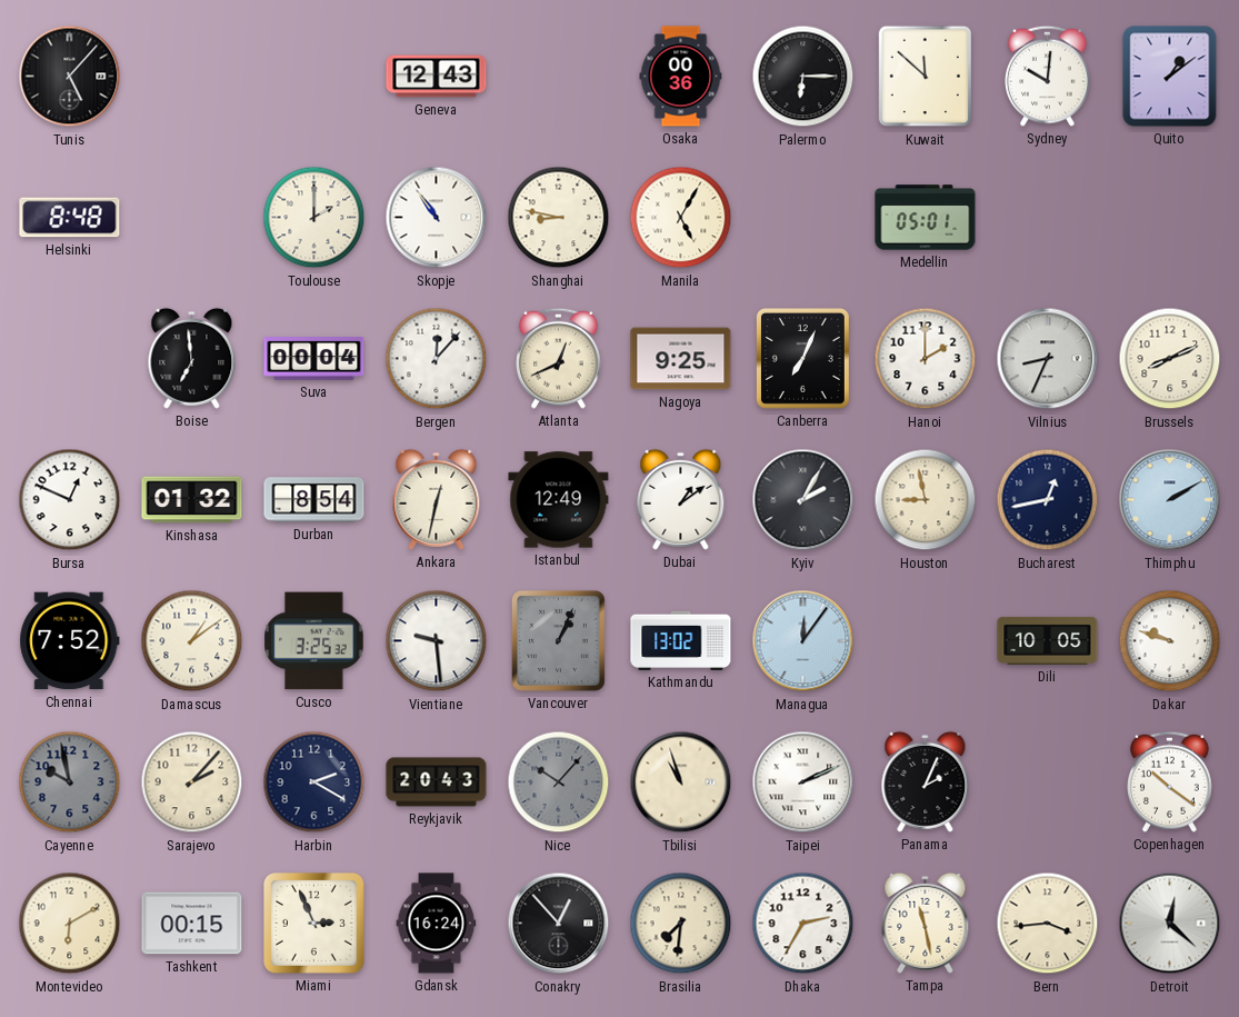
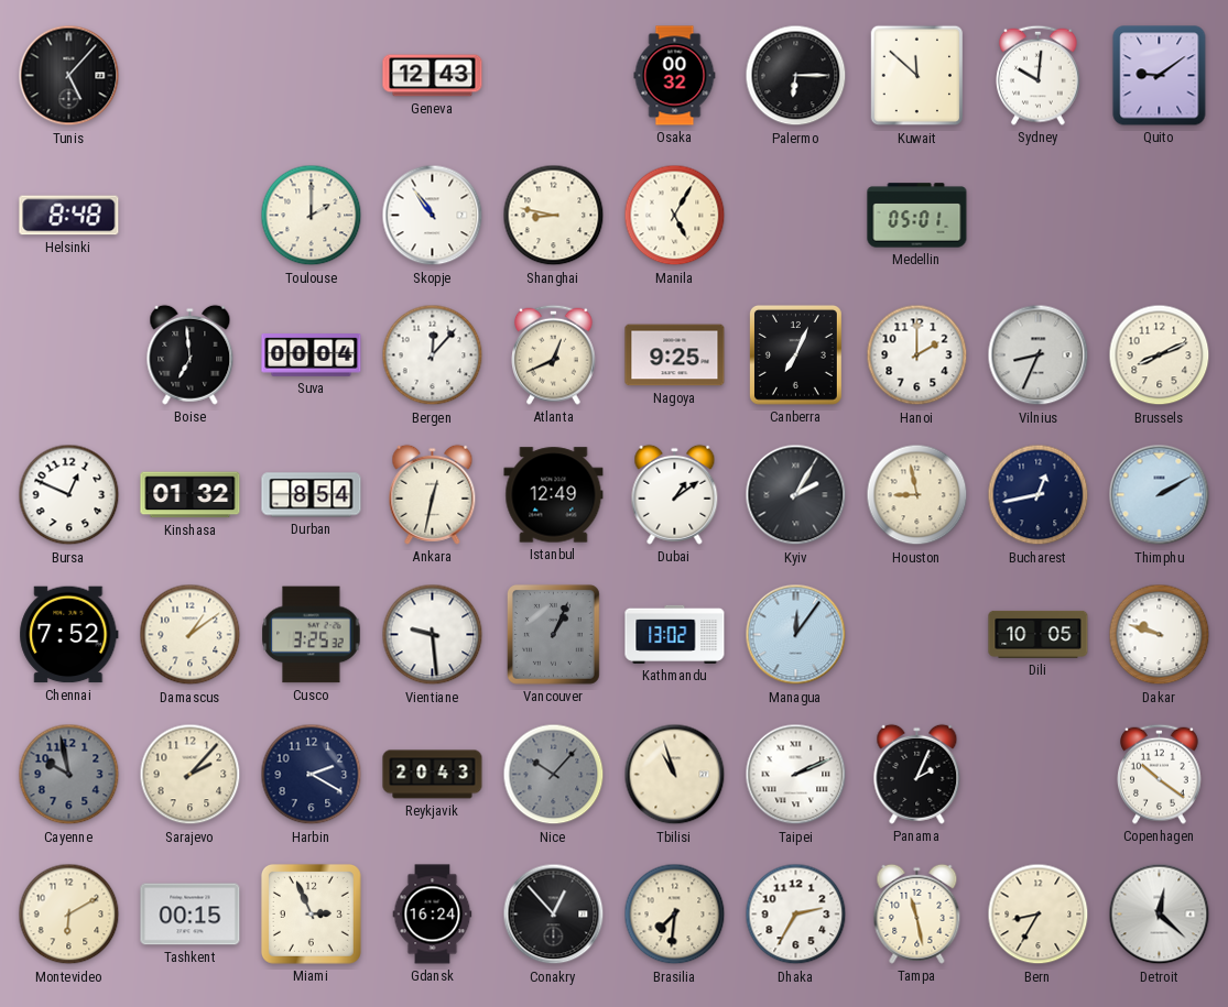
Osaka: 00:36 -> 00:32 (675, 76)
Quito: 1:09 -> 9:09 (1160, 76)
Bern: 3:44 -> 8:35 (1039, 915)
